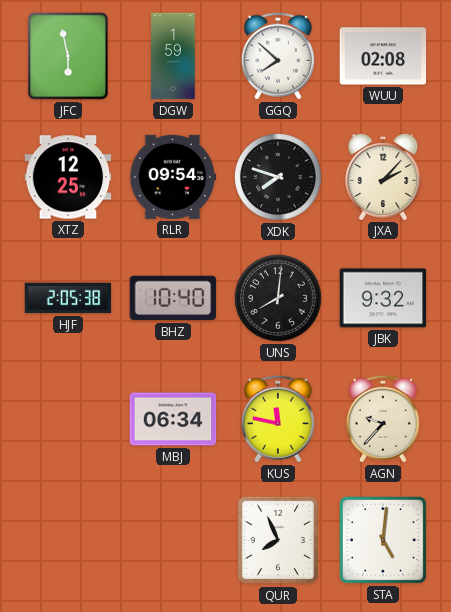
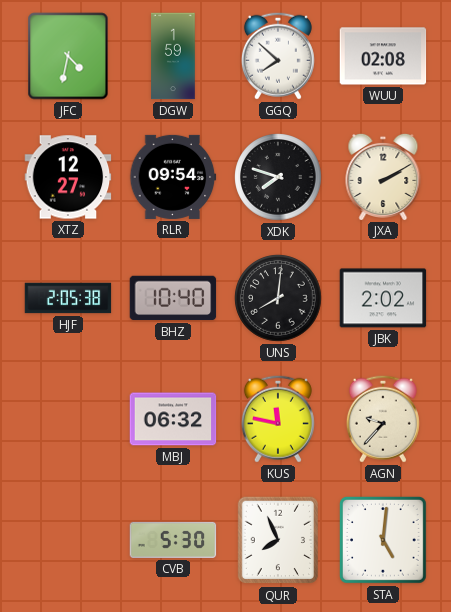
JFC: 5:58 -> 4:32 (68, 56)
XTZ: 12:25 -> 12:27 (68, 177)
JXA: 2:07 -> 2:10 (383, 176)
JBK: 9:32 -> 2:02 (383, 298)
MBJ: 06:34 -> 06:32 (173, 419)
CVB: none -> 5:30 (173, 540)
